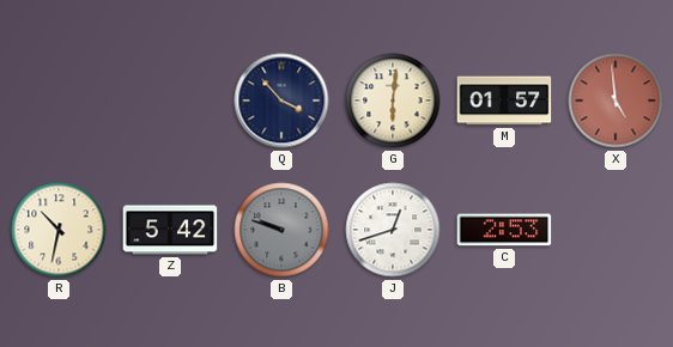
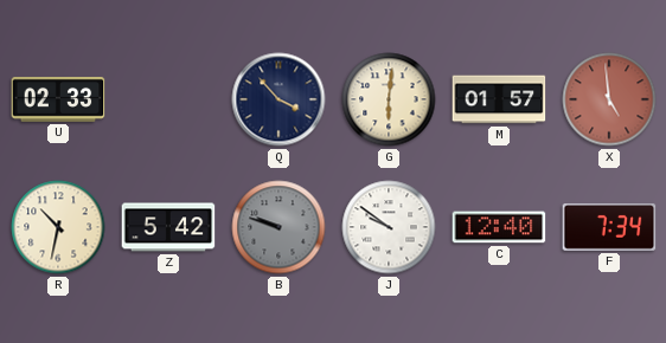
U: none -> 02:33 (58, 99)
J: 12:42 -> 9:51 (389, 227)
C: 2:53 -> 12:40 (499, 227)
F: none -> 7:34 (609, 227)
